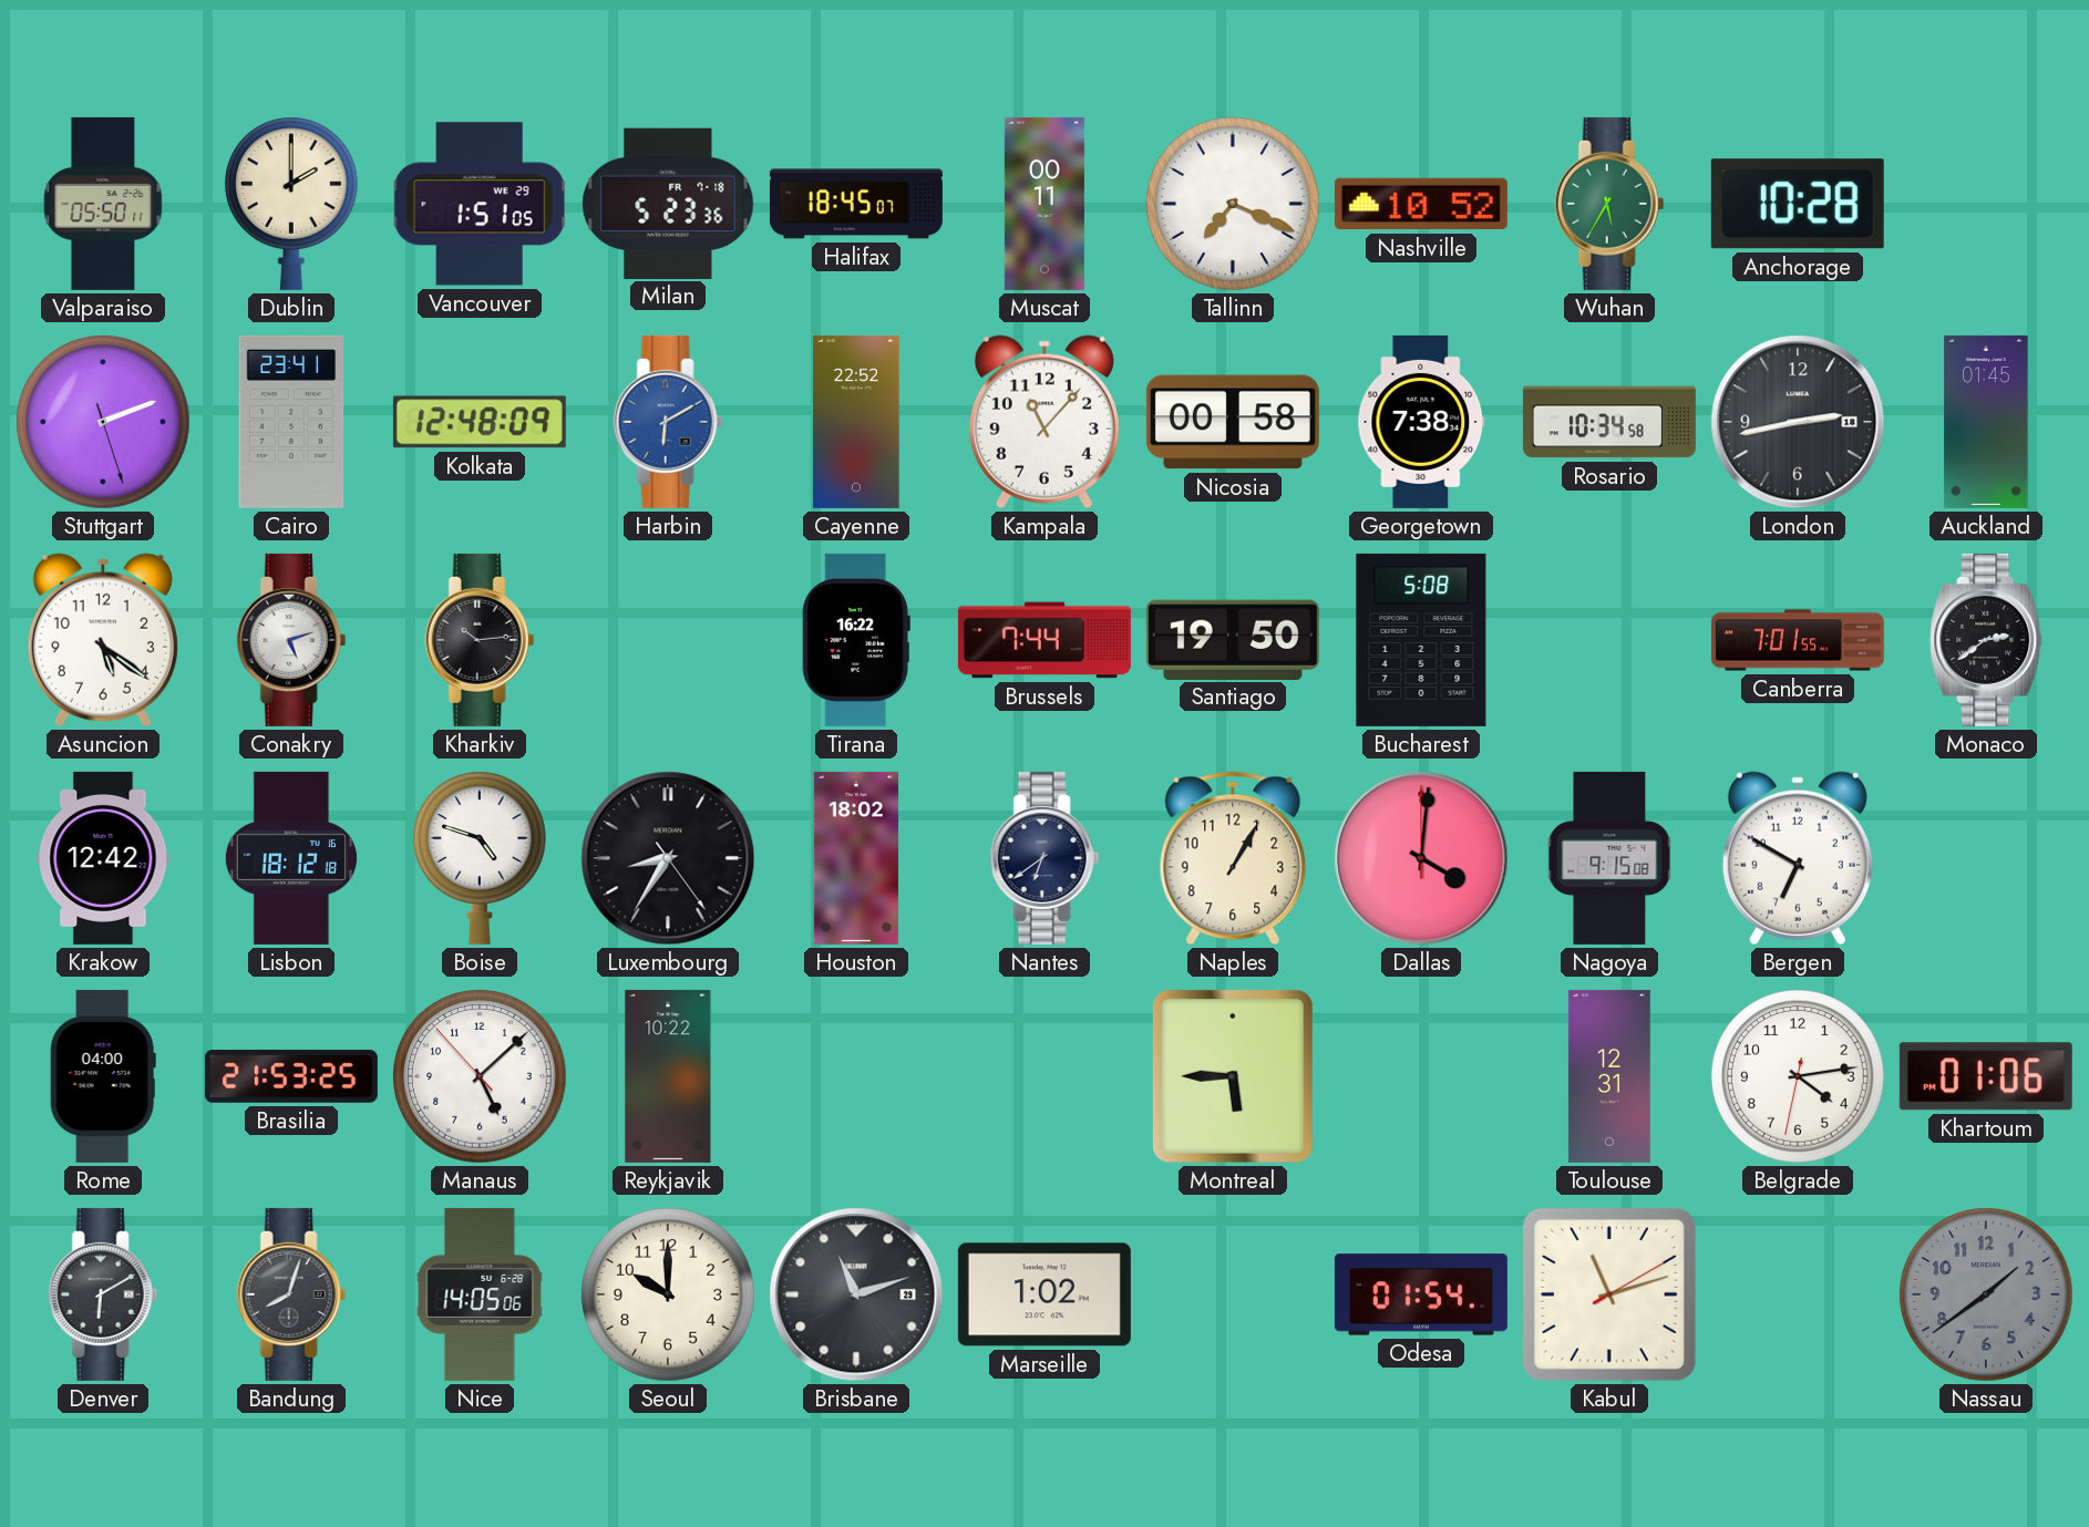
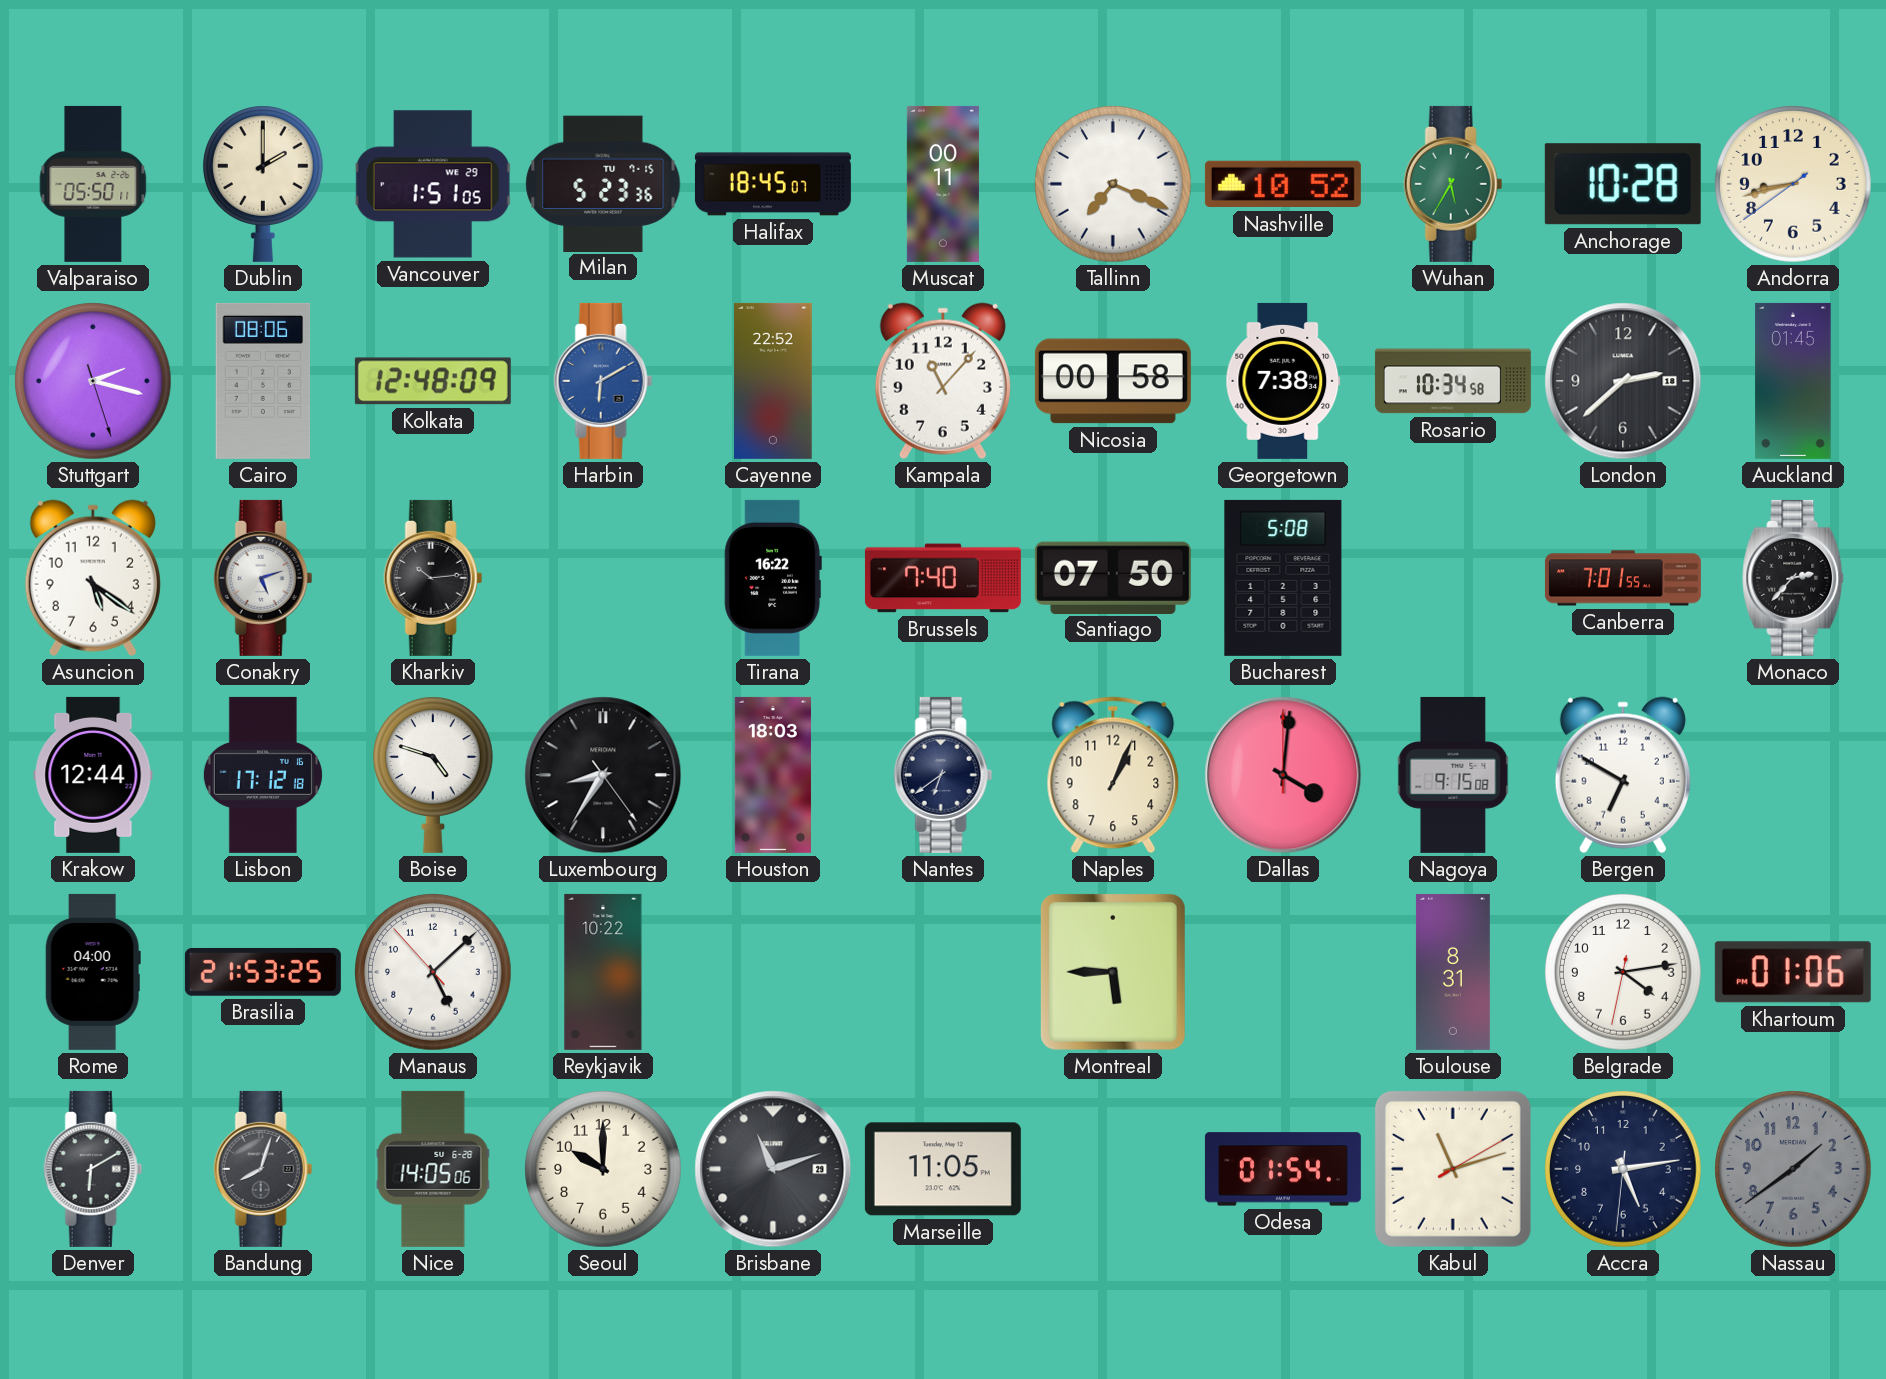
Milan date: FR 7-18 -> TU 7-15 (603, 183)
Andorra: none -> 8:42 (1793, 184)
Stuttgart: 2:11 -> 2:17 (93, 381)
Cairo: 23:41 -> 08:06 (263, 381)
London: 2:43 -> 2:38 (1623, 381)
Brussels: 7:44 -> 7:40 (943, 578)
Santiago: 19:50 -> 07:50 (1113, 577)
Monaco: 2:39 -> 2:37 (1794, 578)
Krakow: 12:42 -> 12:44 (93, 775)
Lisbon: 18:12 -> 17:12 (263, 775)
Houston: 18:02 -> 18:03 (773, 775)
Naples: 1:05 -> 1:04 (1113, 775)
Toulouse: 12:31 -> 8:31 (1453, 972)
Marseille: 1:02 -> 11:05 (943, 1169)
Accra: none -> 5:13 (1623, 1169)
